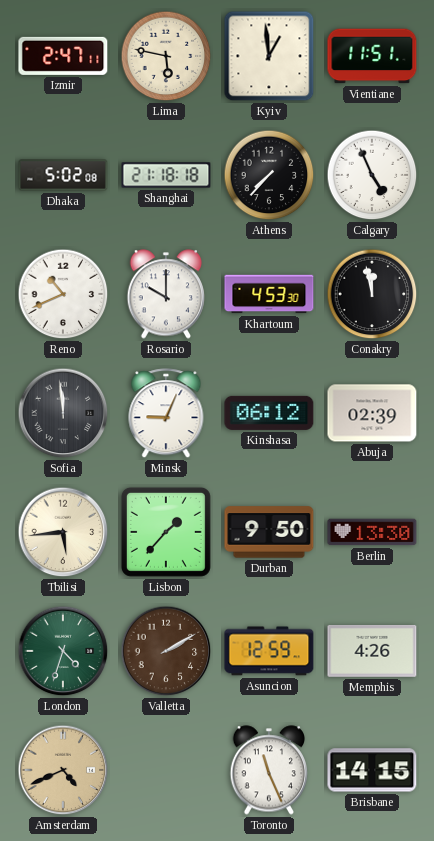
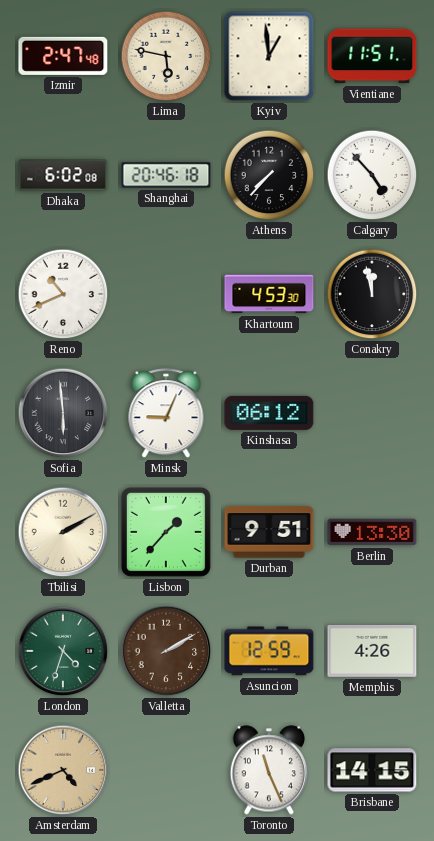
Izmir: 2:47:11 -> 2:47:48 (63, 56)
Dhaka: 5:02 -> 6:02 (63, 175)
Shanghai: 21:18 -> 20:46 (166, 175)
Calgary: 4:56 -> 4:53 (372, 175)
Rosario: 10:00 -> none (166, 294)
Sofia: 11:59 -> 5:59 (63, 413)
Abuja: 02:39 -> none (372, 413)
Tbilisi: 5:44 -> 2:10 (63, 532)
Durban: 9:50 -> 9:51 (269, 532)
